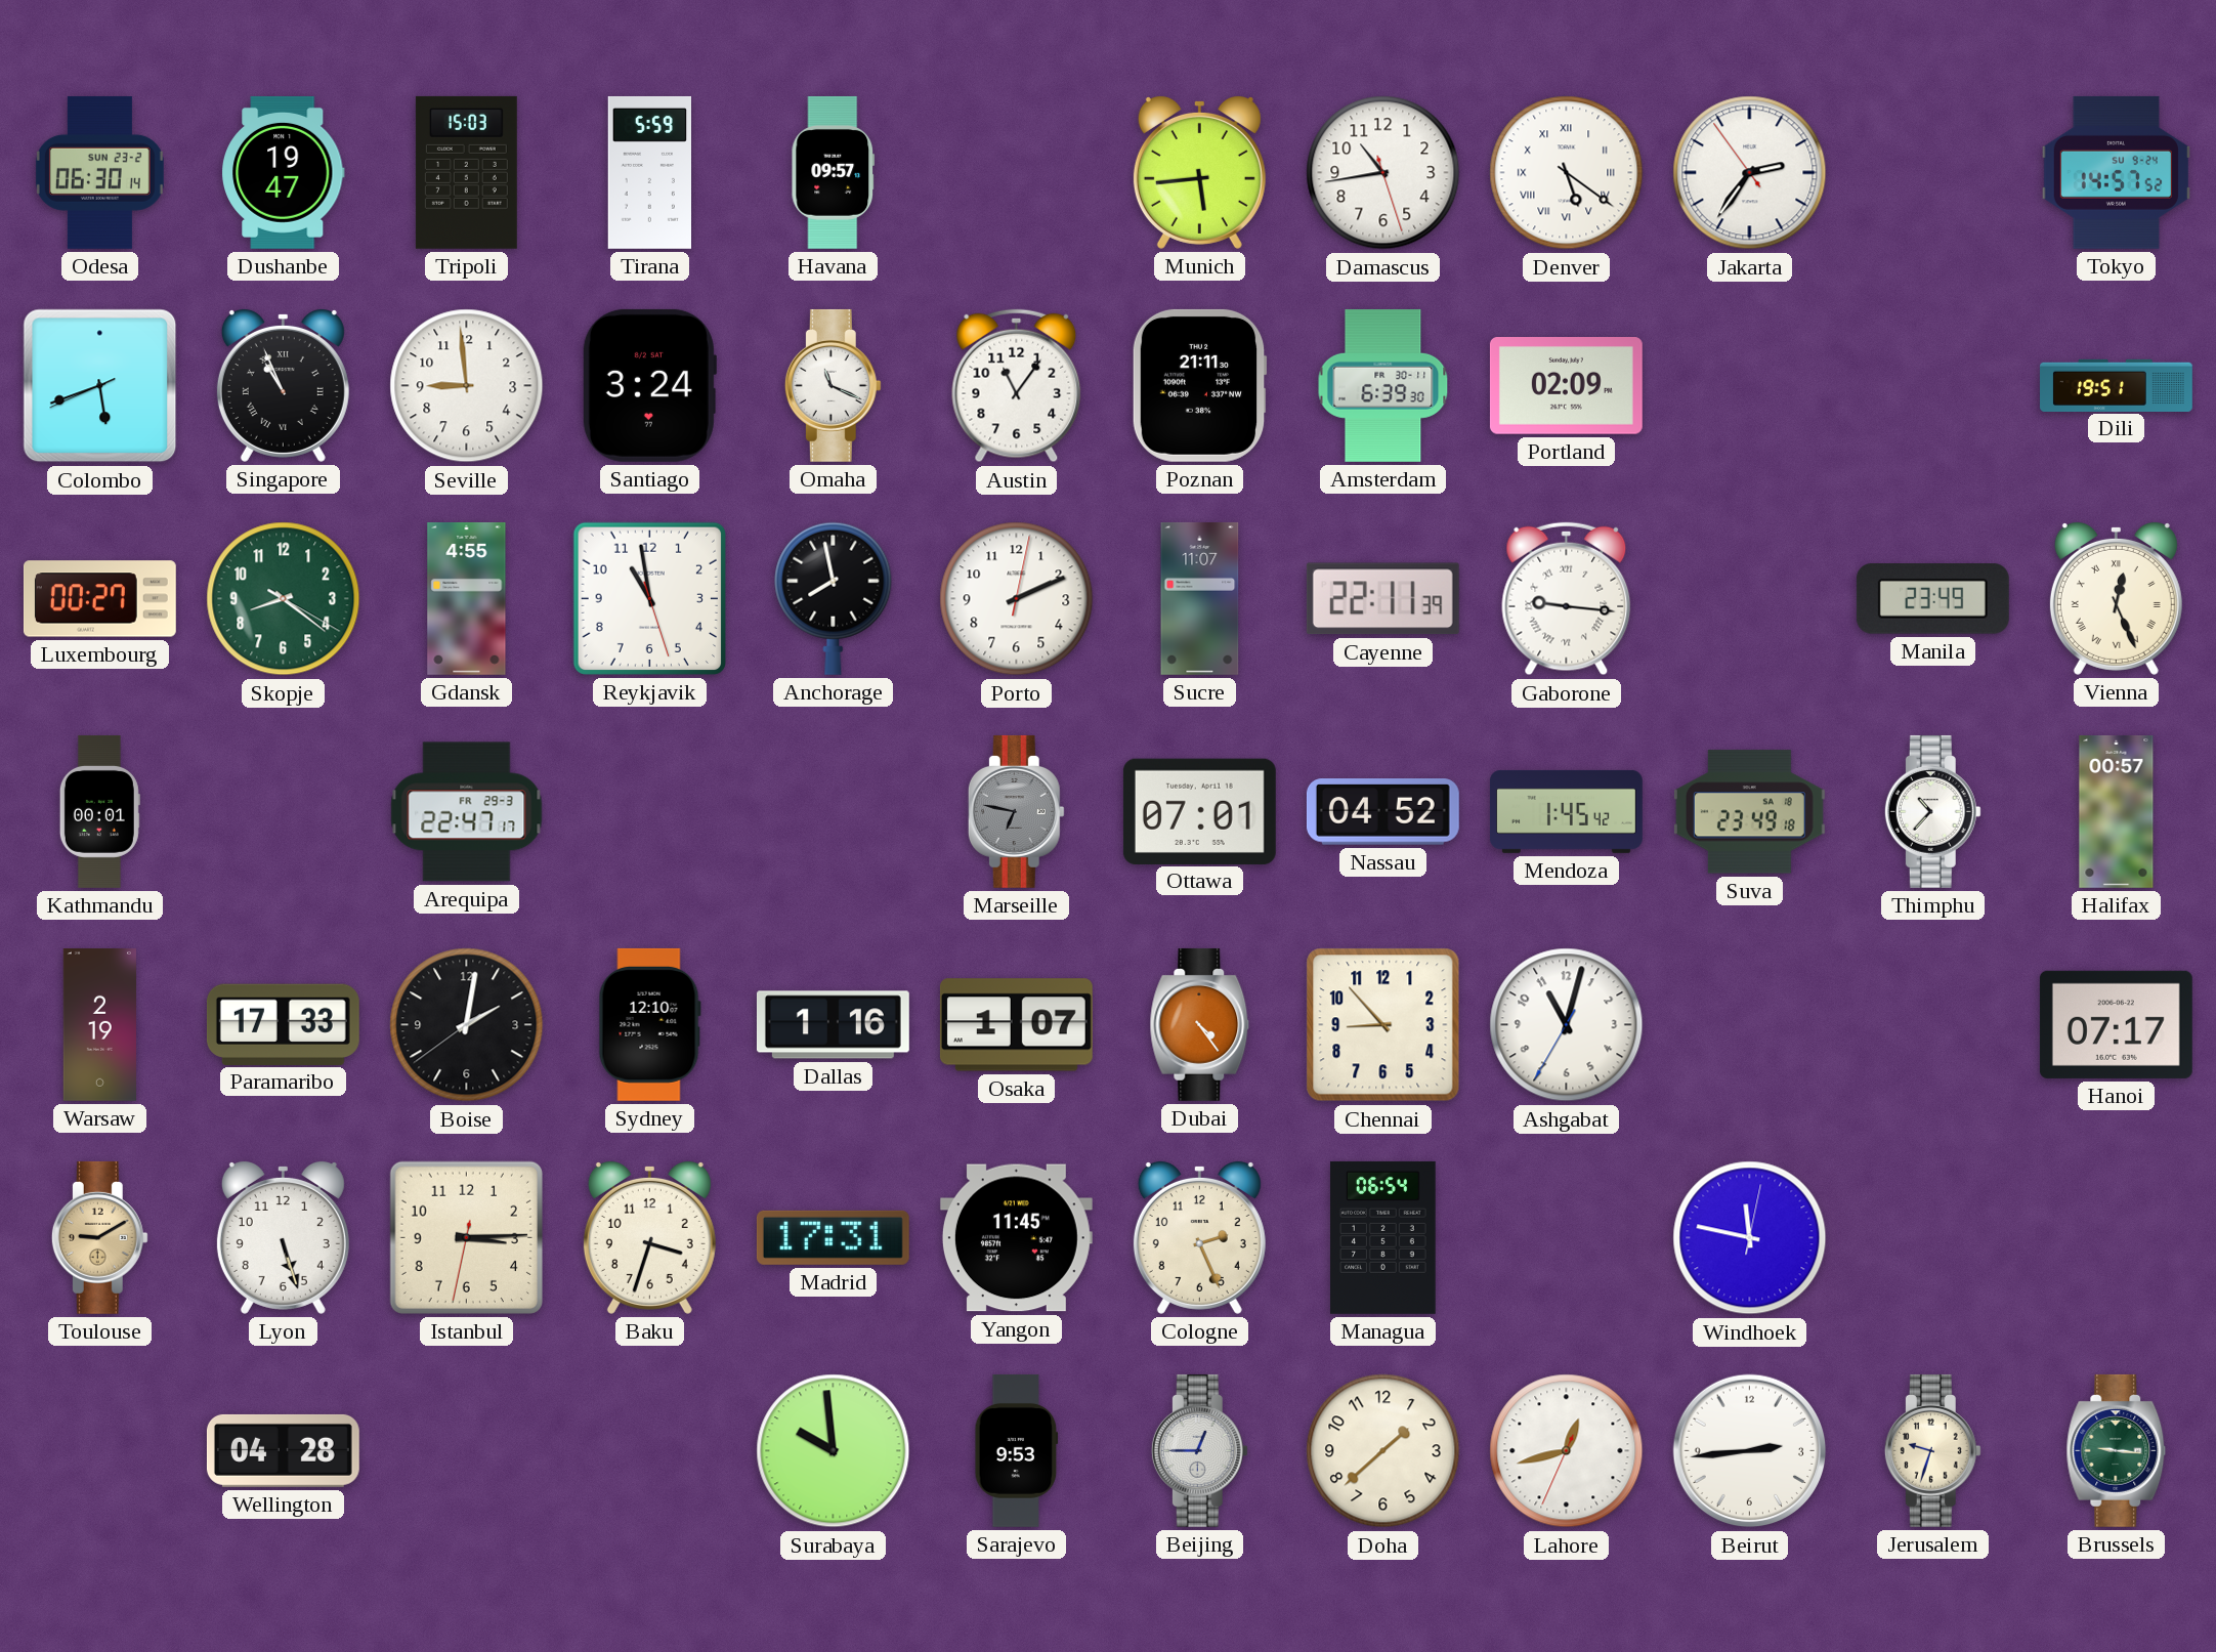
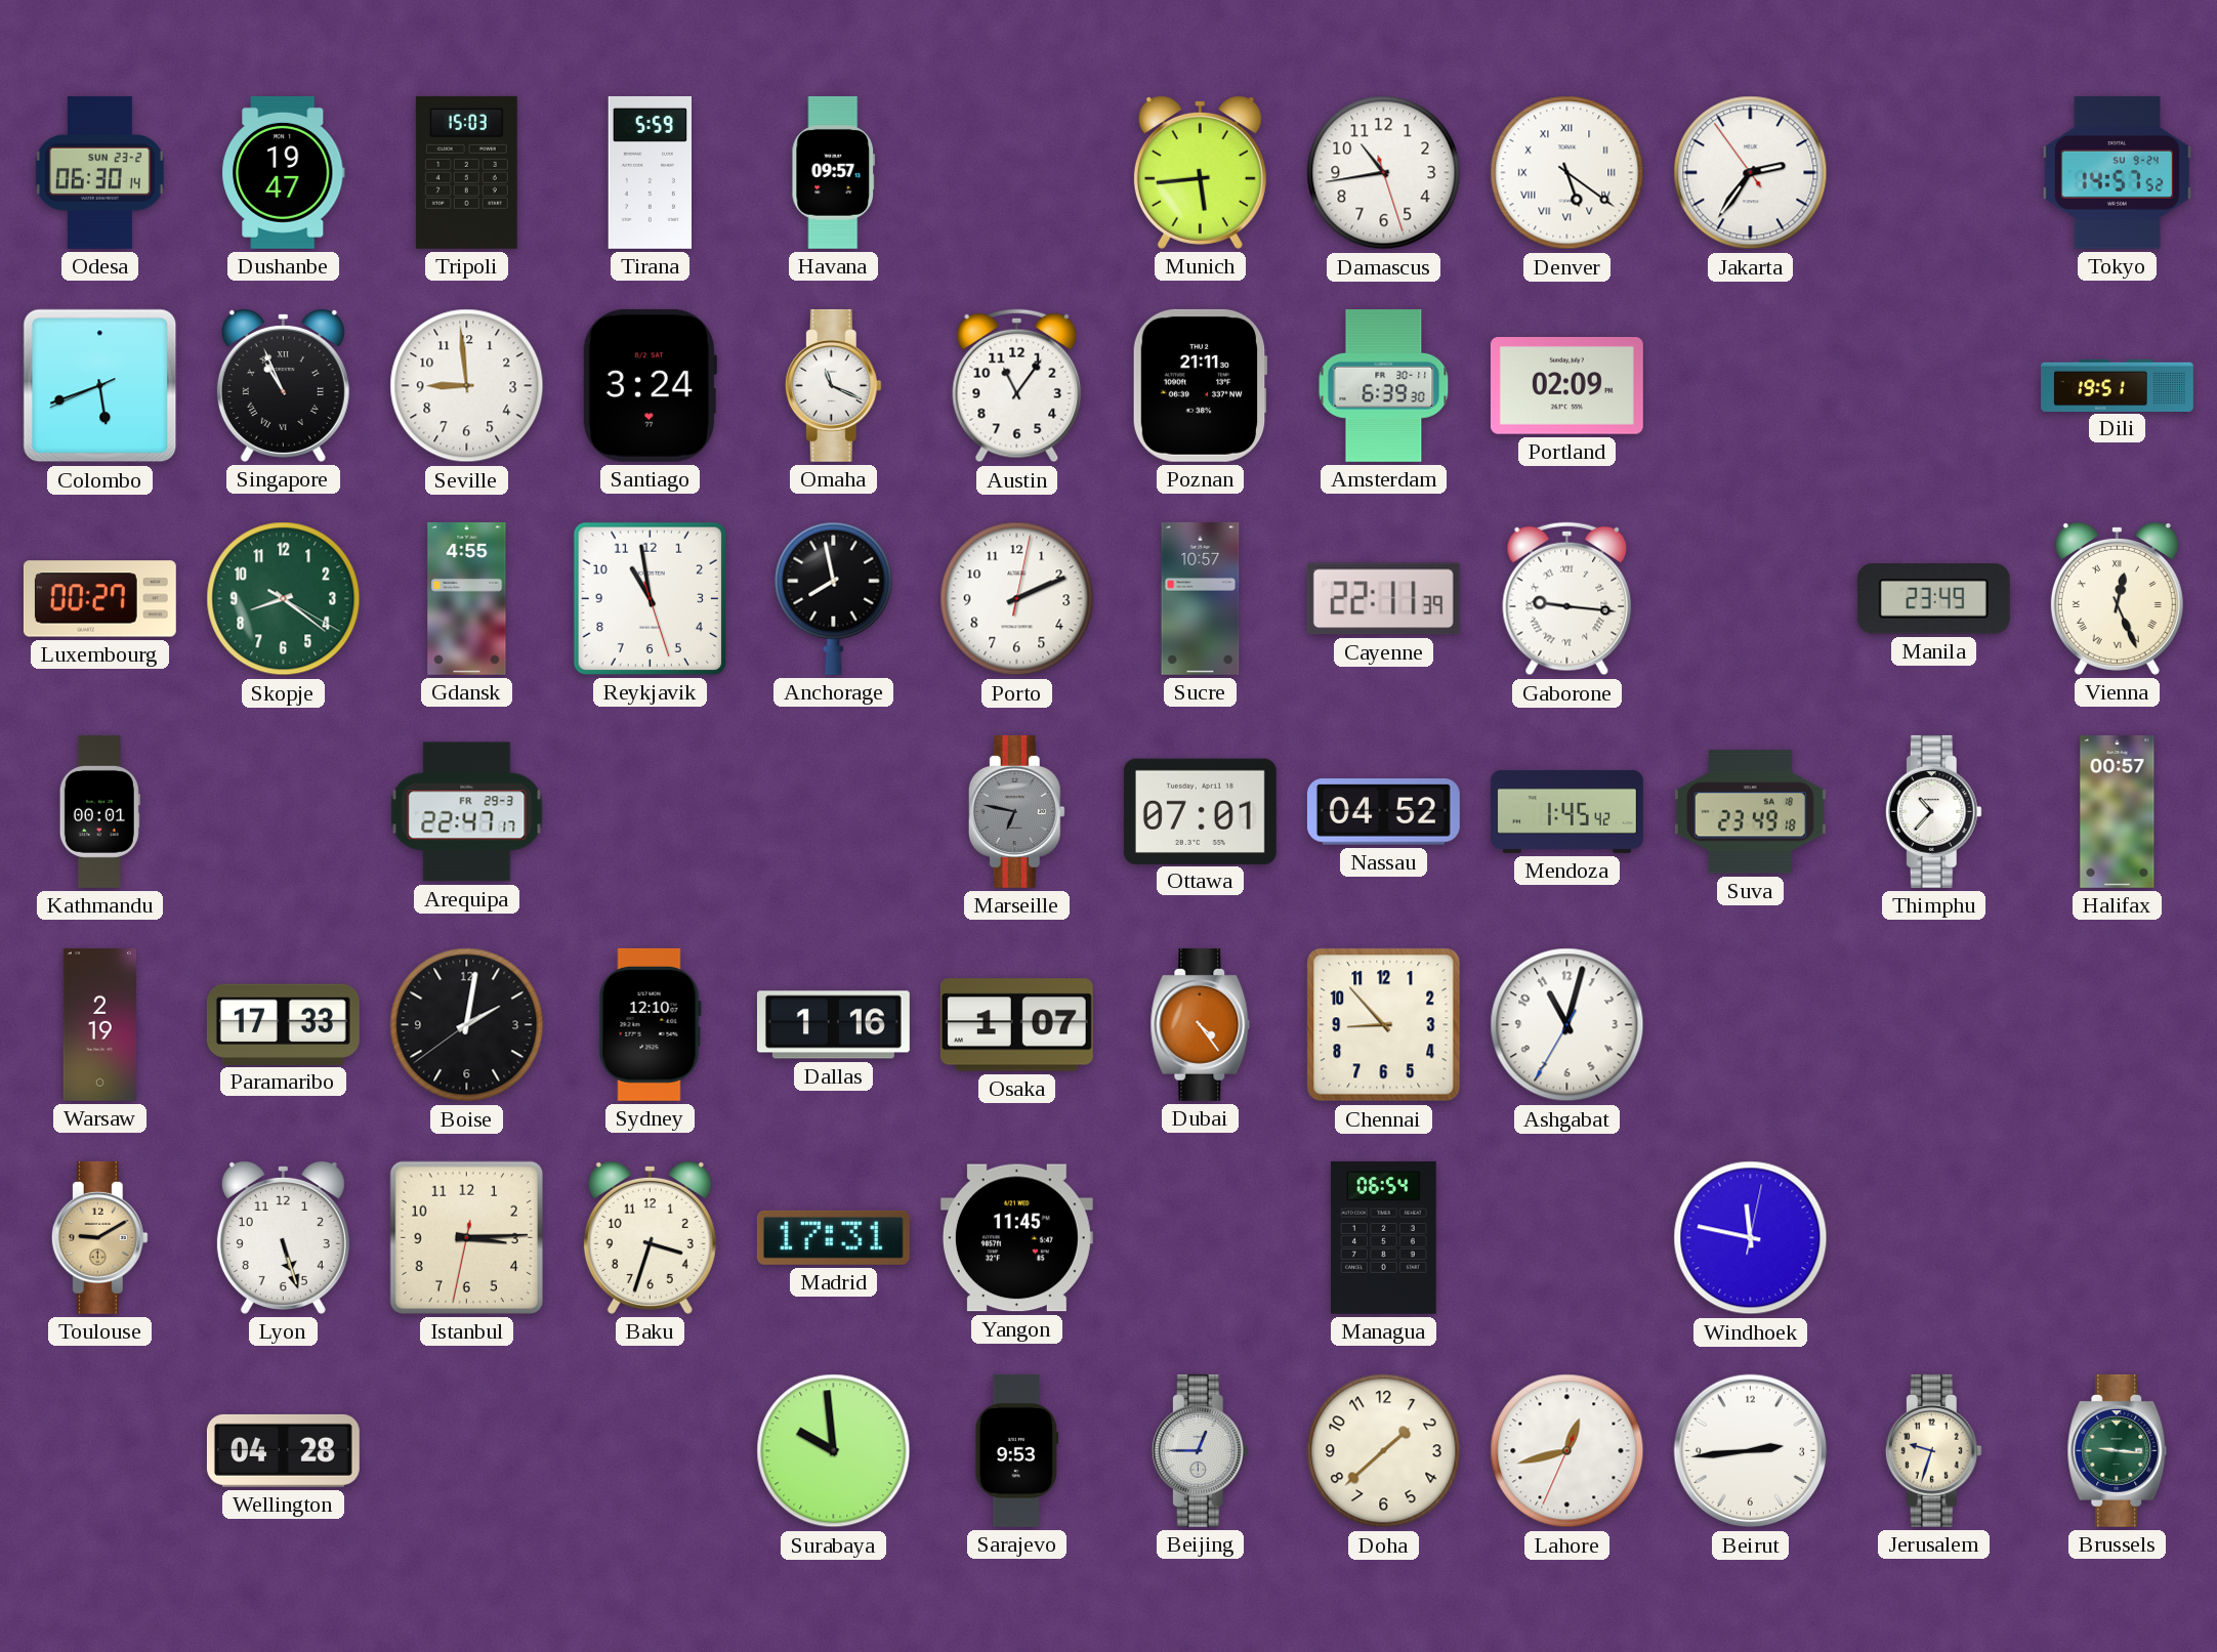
Sucre: 11:07 -> 10:57 (1201, 598)
Hanoi: 07:17 -> none (2116, 1024)
Cologne: 2:26 -> none (1199, 1237)
